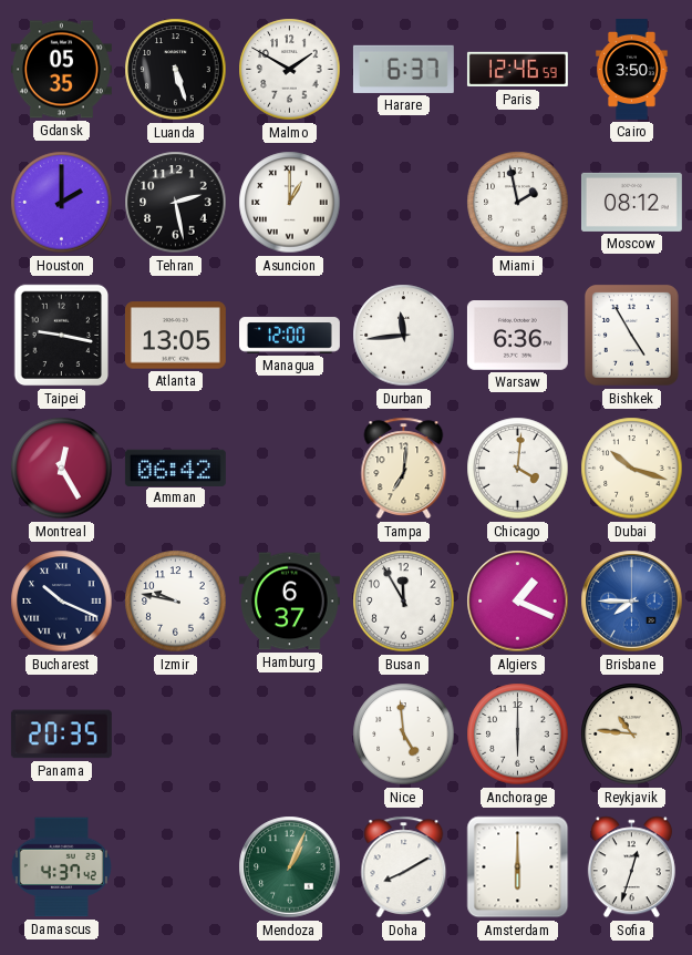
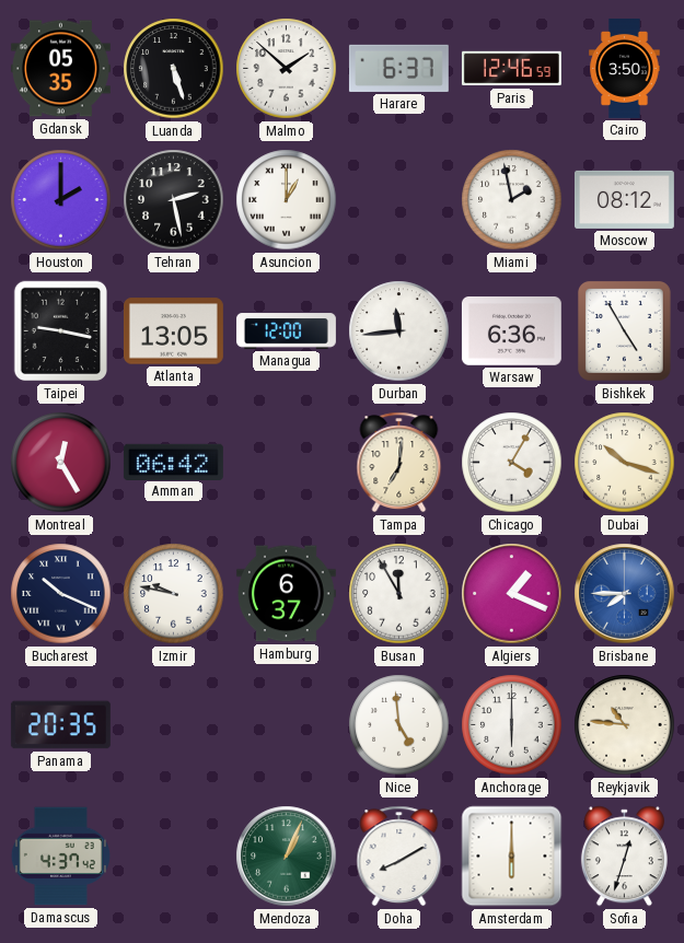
Malmo: 1:50 -> 1:52 (287, 69)
Chicago: 4:01 -> 4:05 (512, 463)
